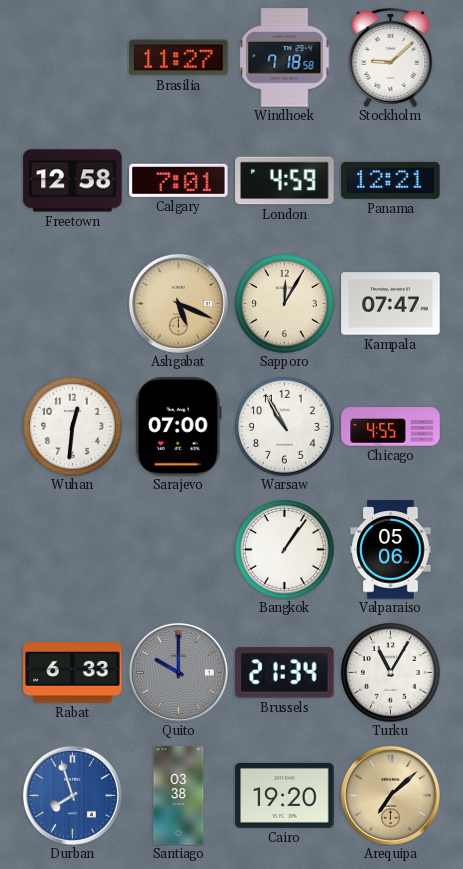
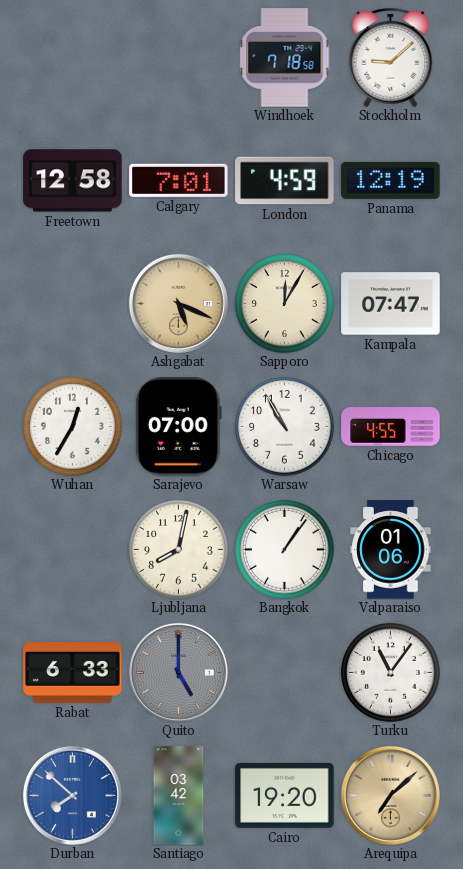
Brasilia: 11:27 -> none (179, 58)
Panama: 12:21 -> 12:19 (391, 180)
Wuhan: 12:31 -> 12:35 (73, 427)
Ljubljana: none -> 8:02 (179, 550)
Valparaiso: 05:06 -> 01:06 (391, 550)
Quito: 10:00 -> 5:00 (178, 672)
Brussels: 21:34 -> none (285, 673)
Turku: 11:05 -> 11:06 (391, 673)
Durban: 7:57 -> 7:52 (72, 795)
Santiago: 03:38 -> 03:42 (179, 796)
